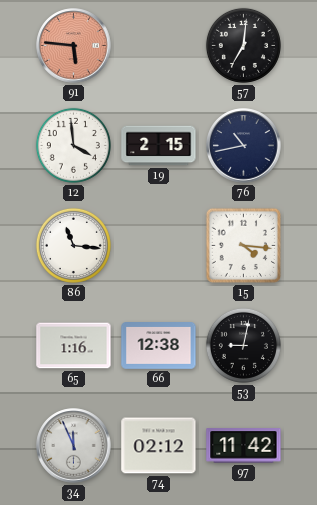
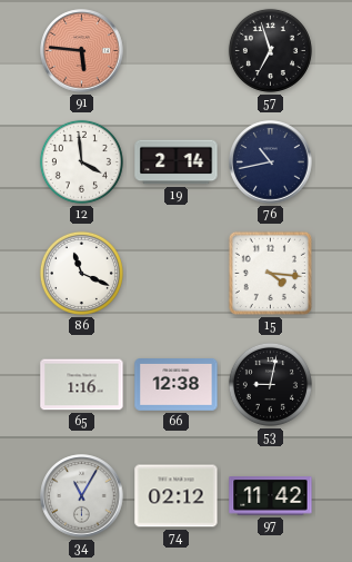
57: 7:01 -> 6:57 (270, 50)
19: 2:15 -> 2:14 (177, 162)
86: 11:16 -> 11:19 (81, 273)
34: 11:56 -> 11:05 (82, 496)
